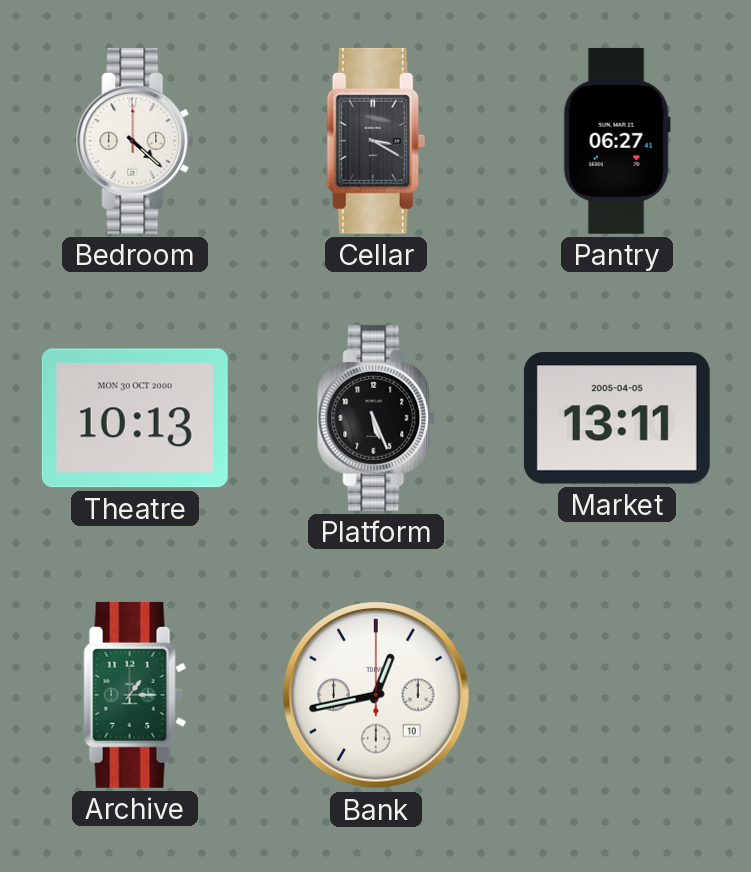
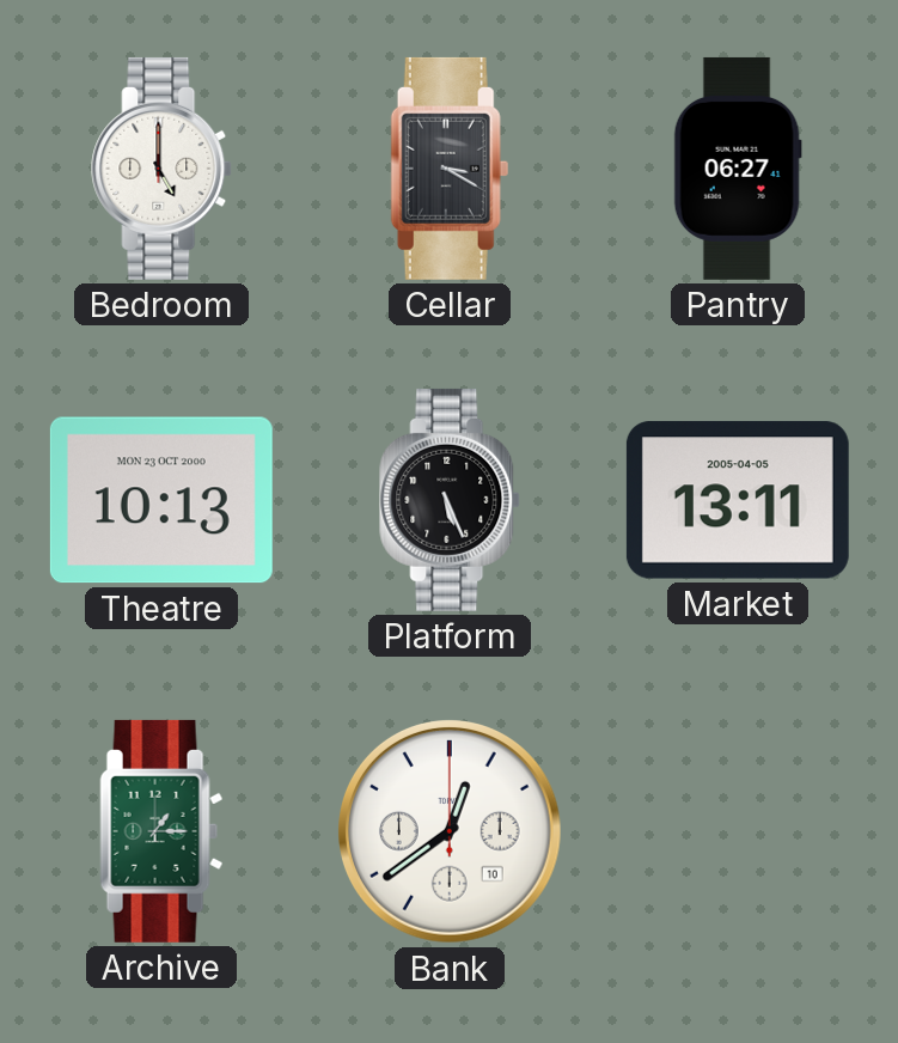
Bedroom: 4:22 -> 5:00 (163, 169)
Theatre date: MON 30 OCT 2000 -> MON 23 OCT 2000 (161, 500)
Bank: 12:43 -> 12:39 (451, 832)
